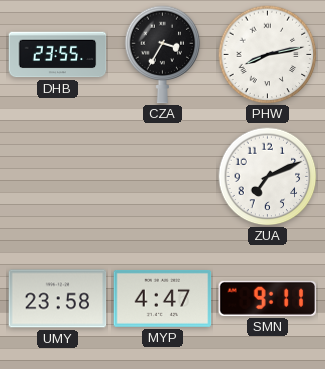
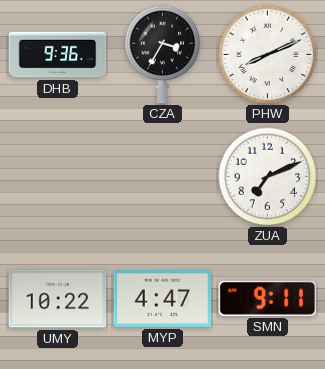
DHB: 23:55 -> 9:36 (58, 55)
PHW: 8:13 -> 8:11 (268, 55)
UMY: 23:58 -> 10:22 (58, 299)
